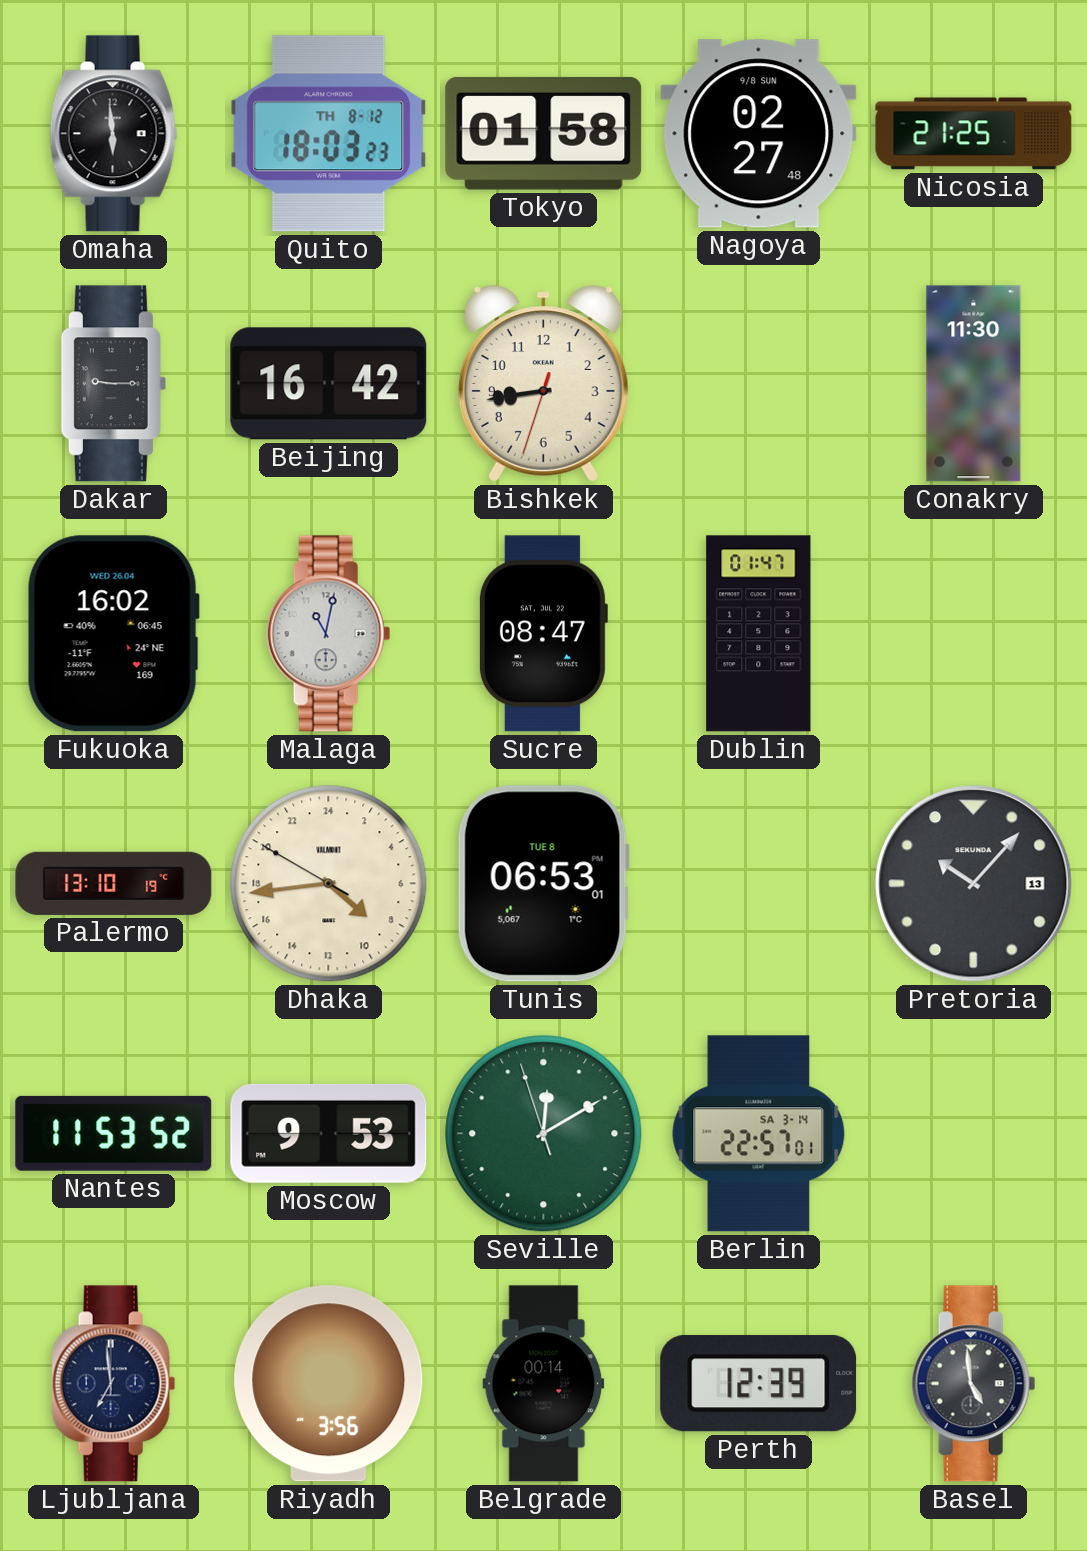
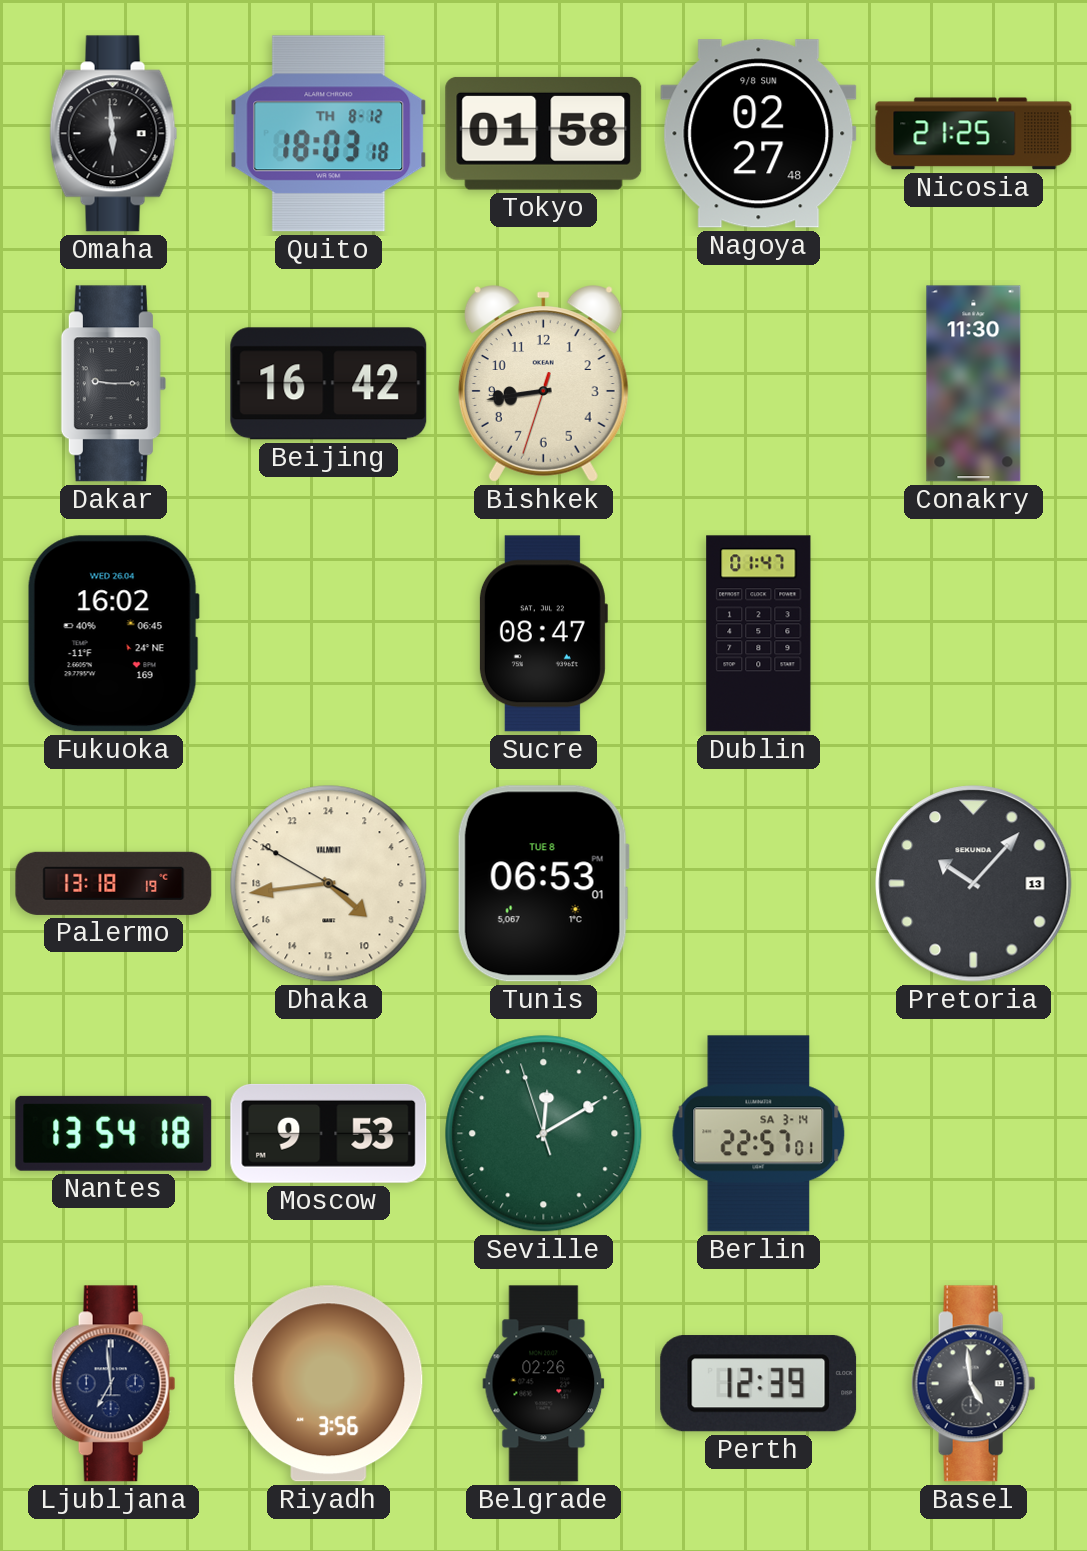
Quito: 18:03:23 -> 18:03:18 (329, 134)
Malaga: 11:02 -> none (329, 634)
Palermo: 13:10 -> 13:18 (114, 883)
Nantes: 11:53 -> 13:54 (114, 1133)
Belgrade: 00:14 -> 02:26 (544, 1384)
